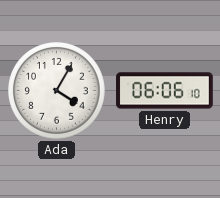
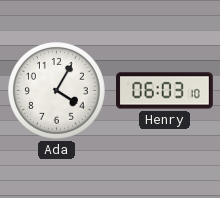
Henry: 06:06 -> 06:03 (165, 91)
